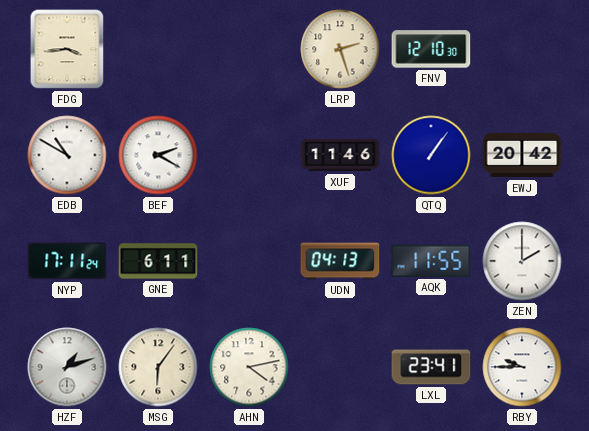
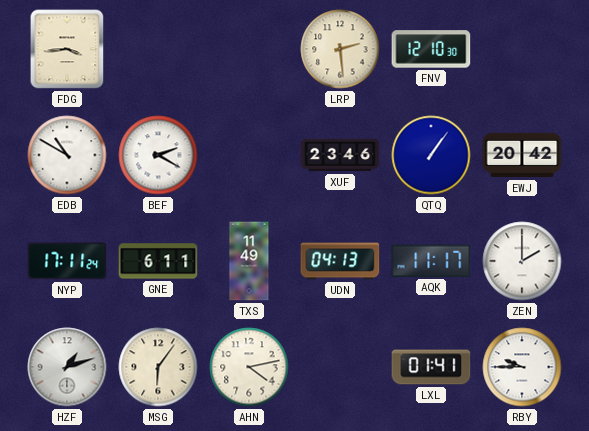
LRP: 2:27 -> 2:29 (340, 49)
XUF: 11:46 -> 23:46 (340, 155)
TXS: none -> 11:49 (249, 261)
AQK: 11:55 -> 11:17 (431, 261)
LXL: 23:41 -> 01:41 (431, 367)
